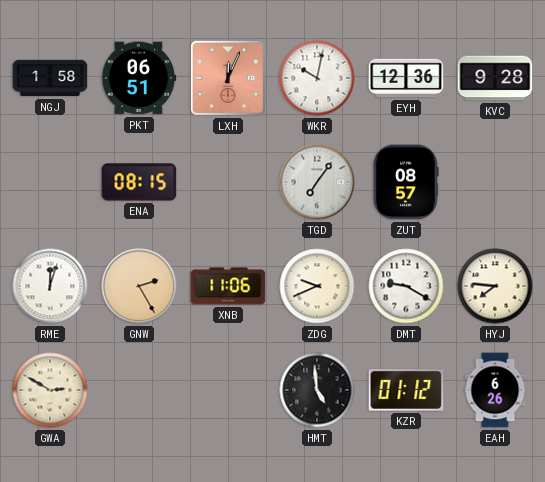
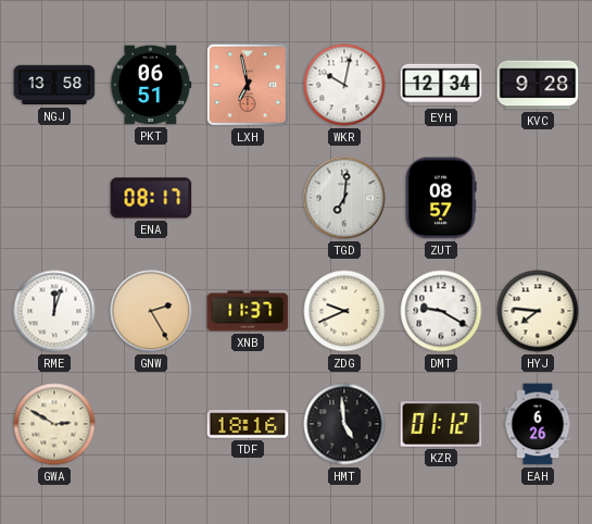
NGJ: 1:58 -> 13:58 (54, 85)
LXH: 12:04 -> 6:58 (248, 85)
EYH: 12:36 -> 12:34 (441, 85)
ENA: 08:15 -> 08:17 (151, 198)
TGD: 7:06 -> 7:01 (344, 198)
XNB: 11:06 -> 11:37 (248, 311)
TDF: none -> 18:16 (248, 424)
